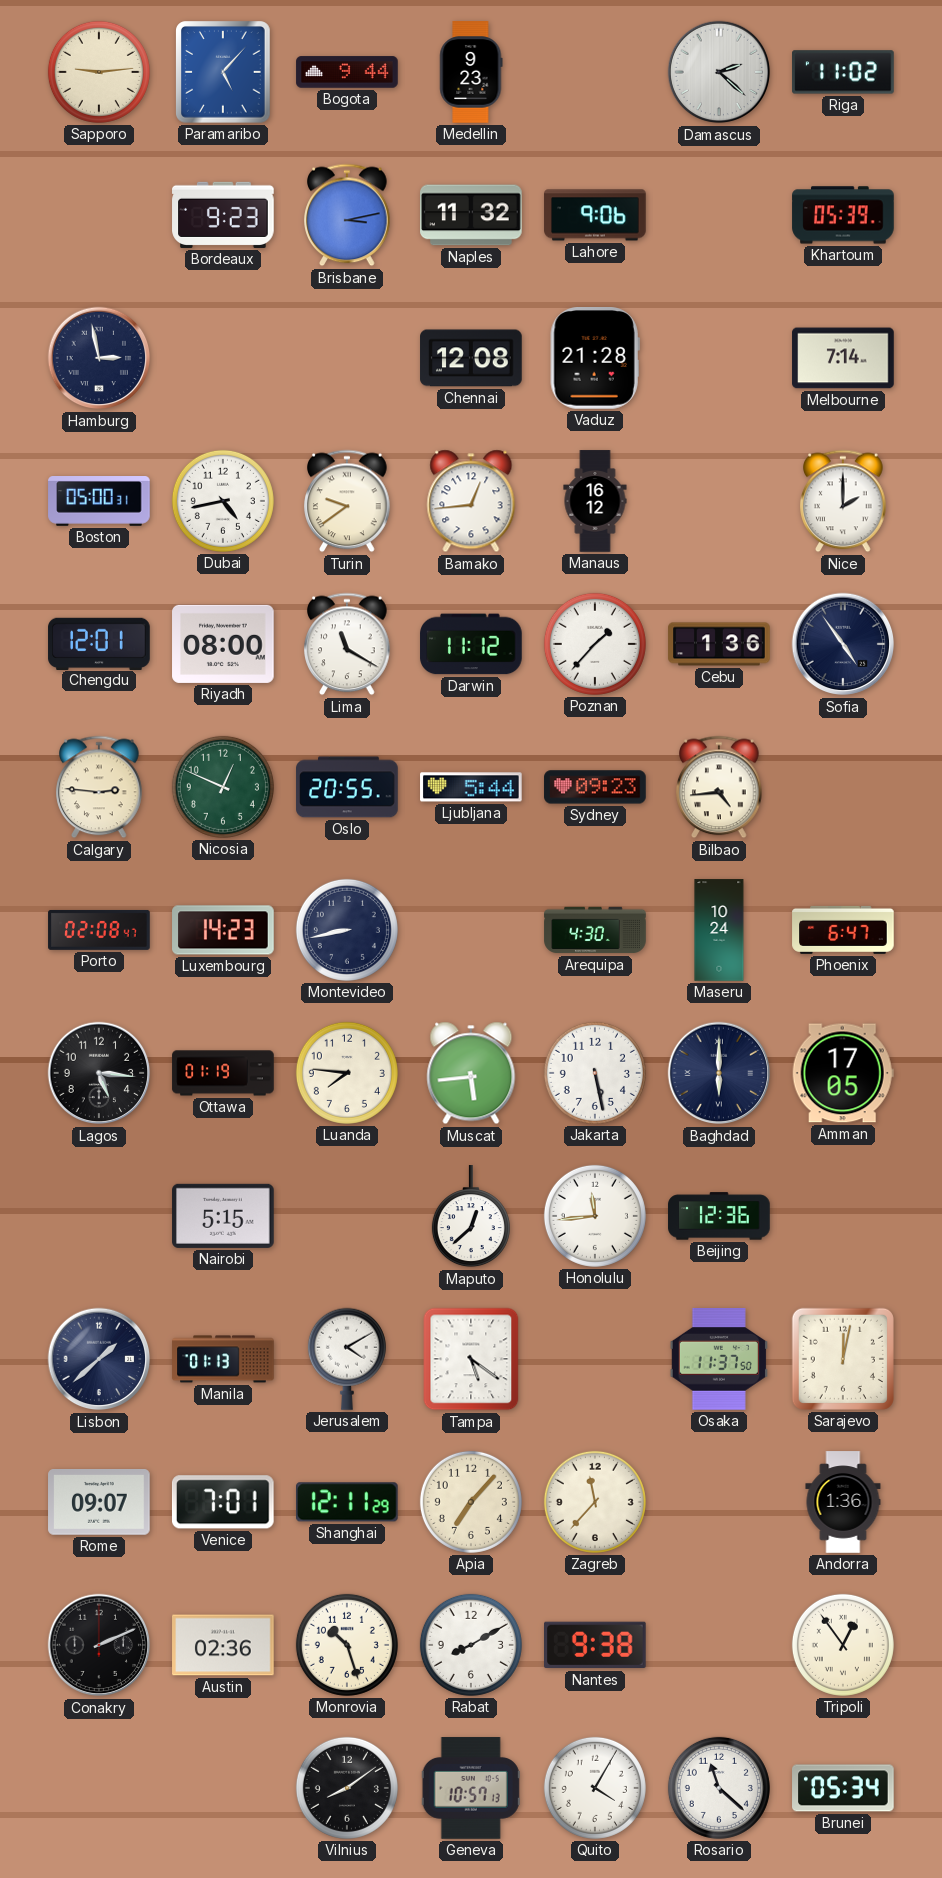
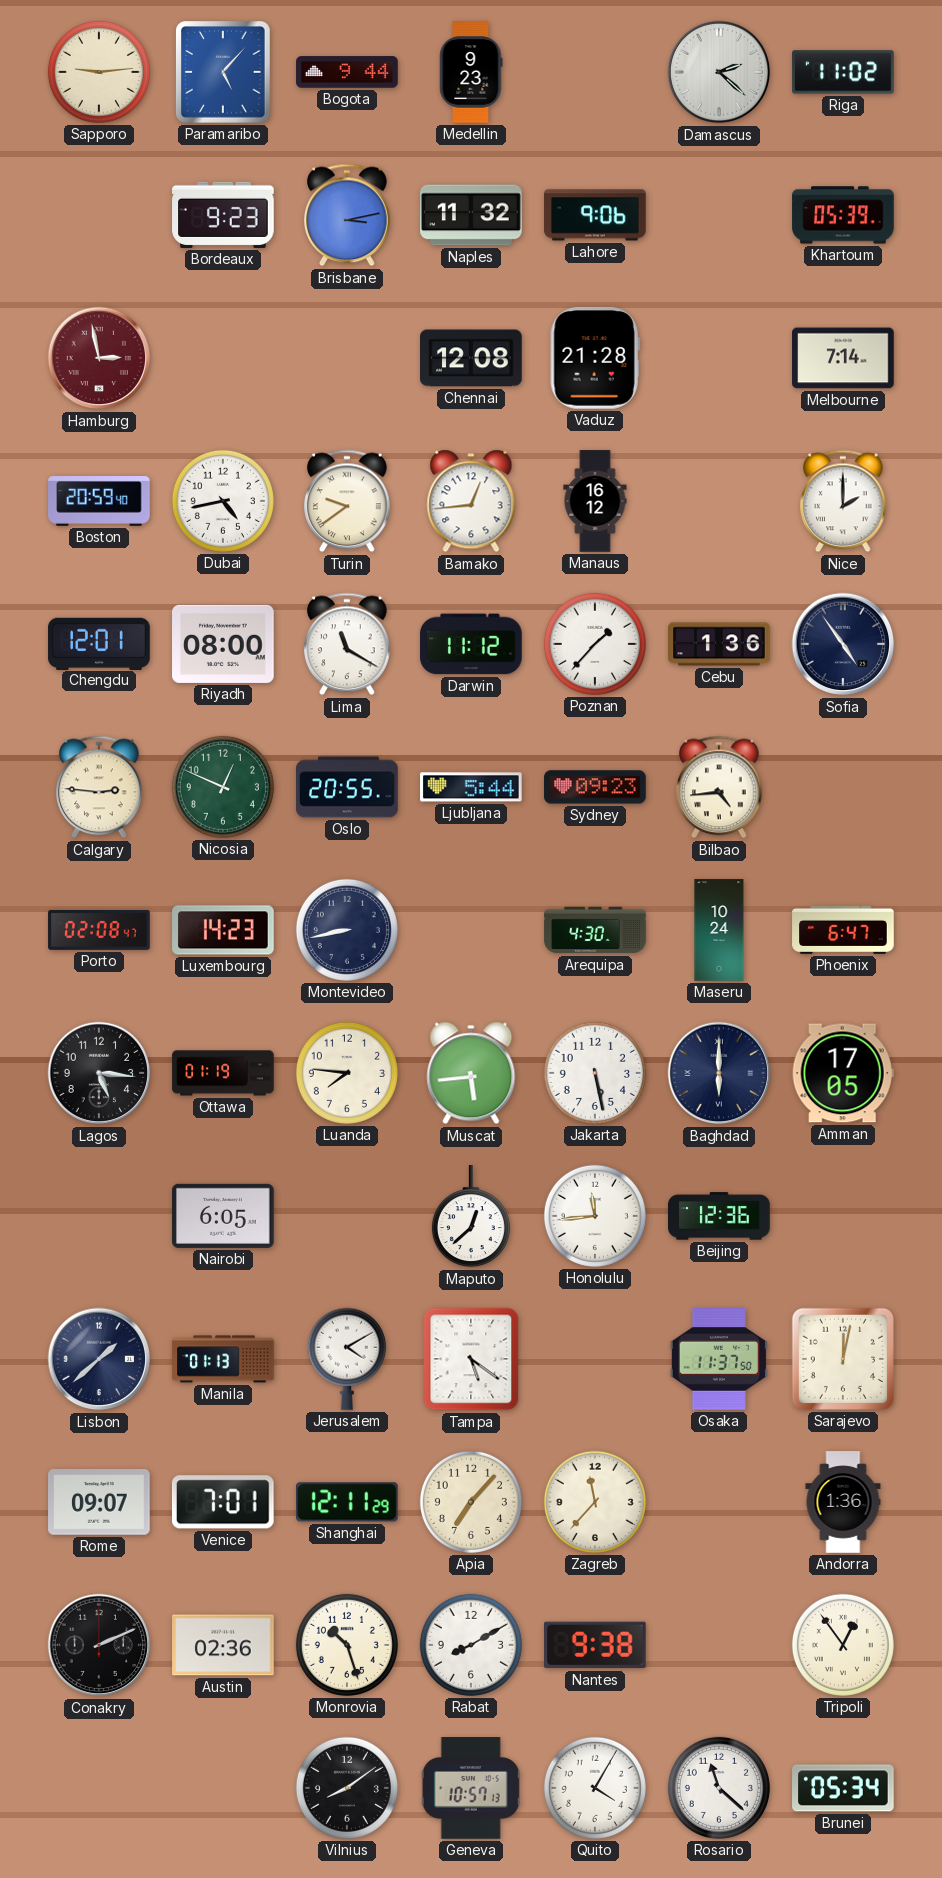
Hamburg dial: navy -> burgundy (99, 358)
Boston: 05:00 -> 20:59 (99, 502)
Nairobi: 5:15 -> 6:05 (223, 1216)
